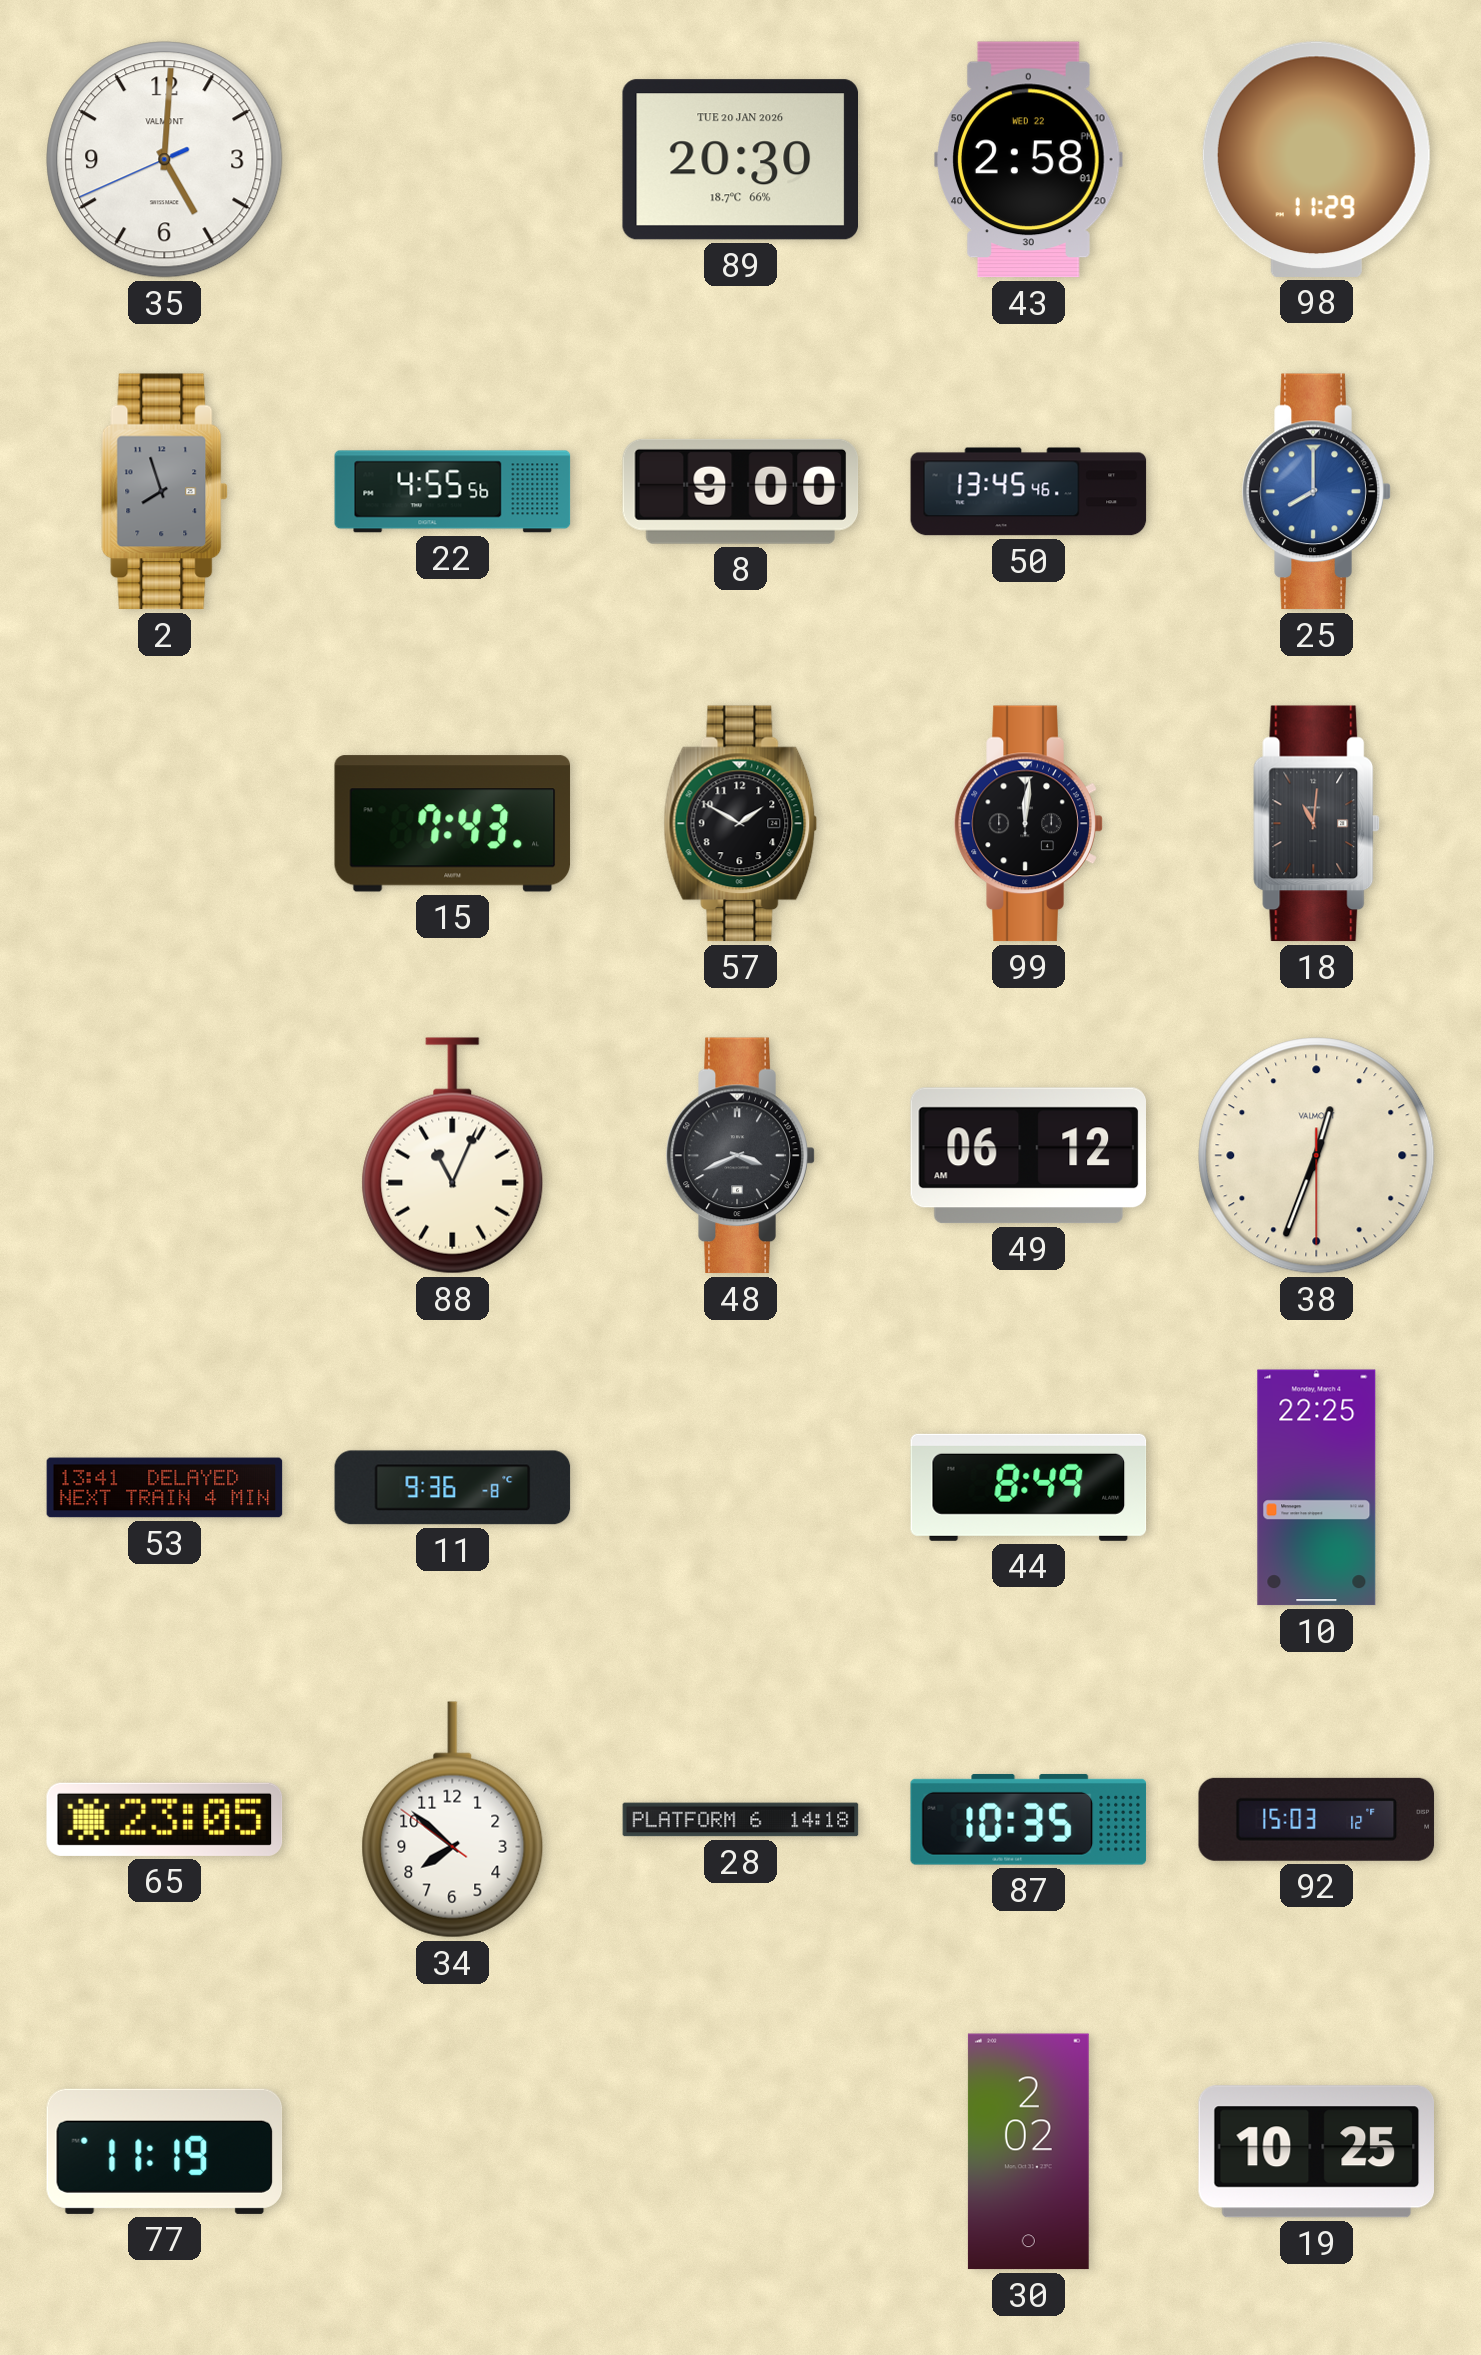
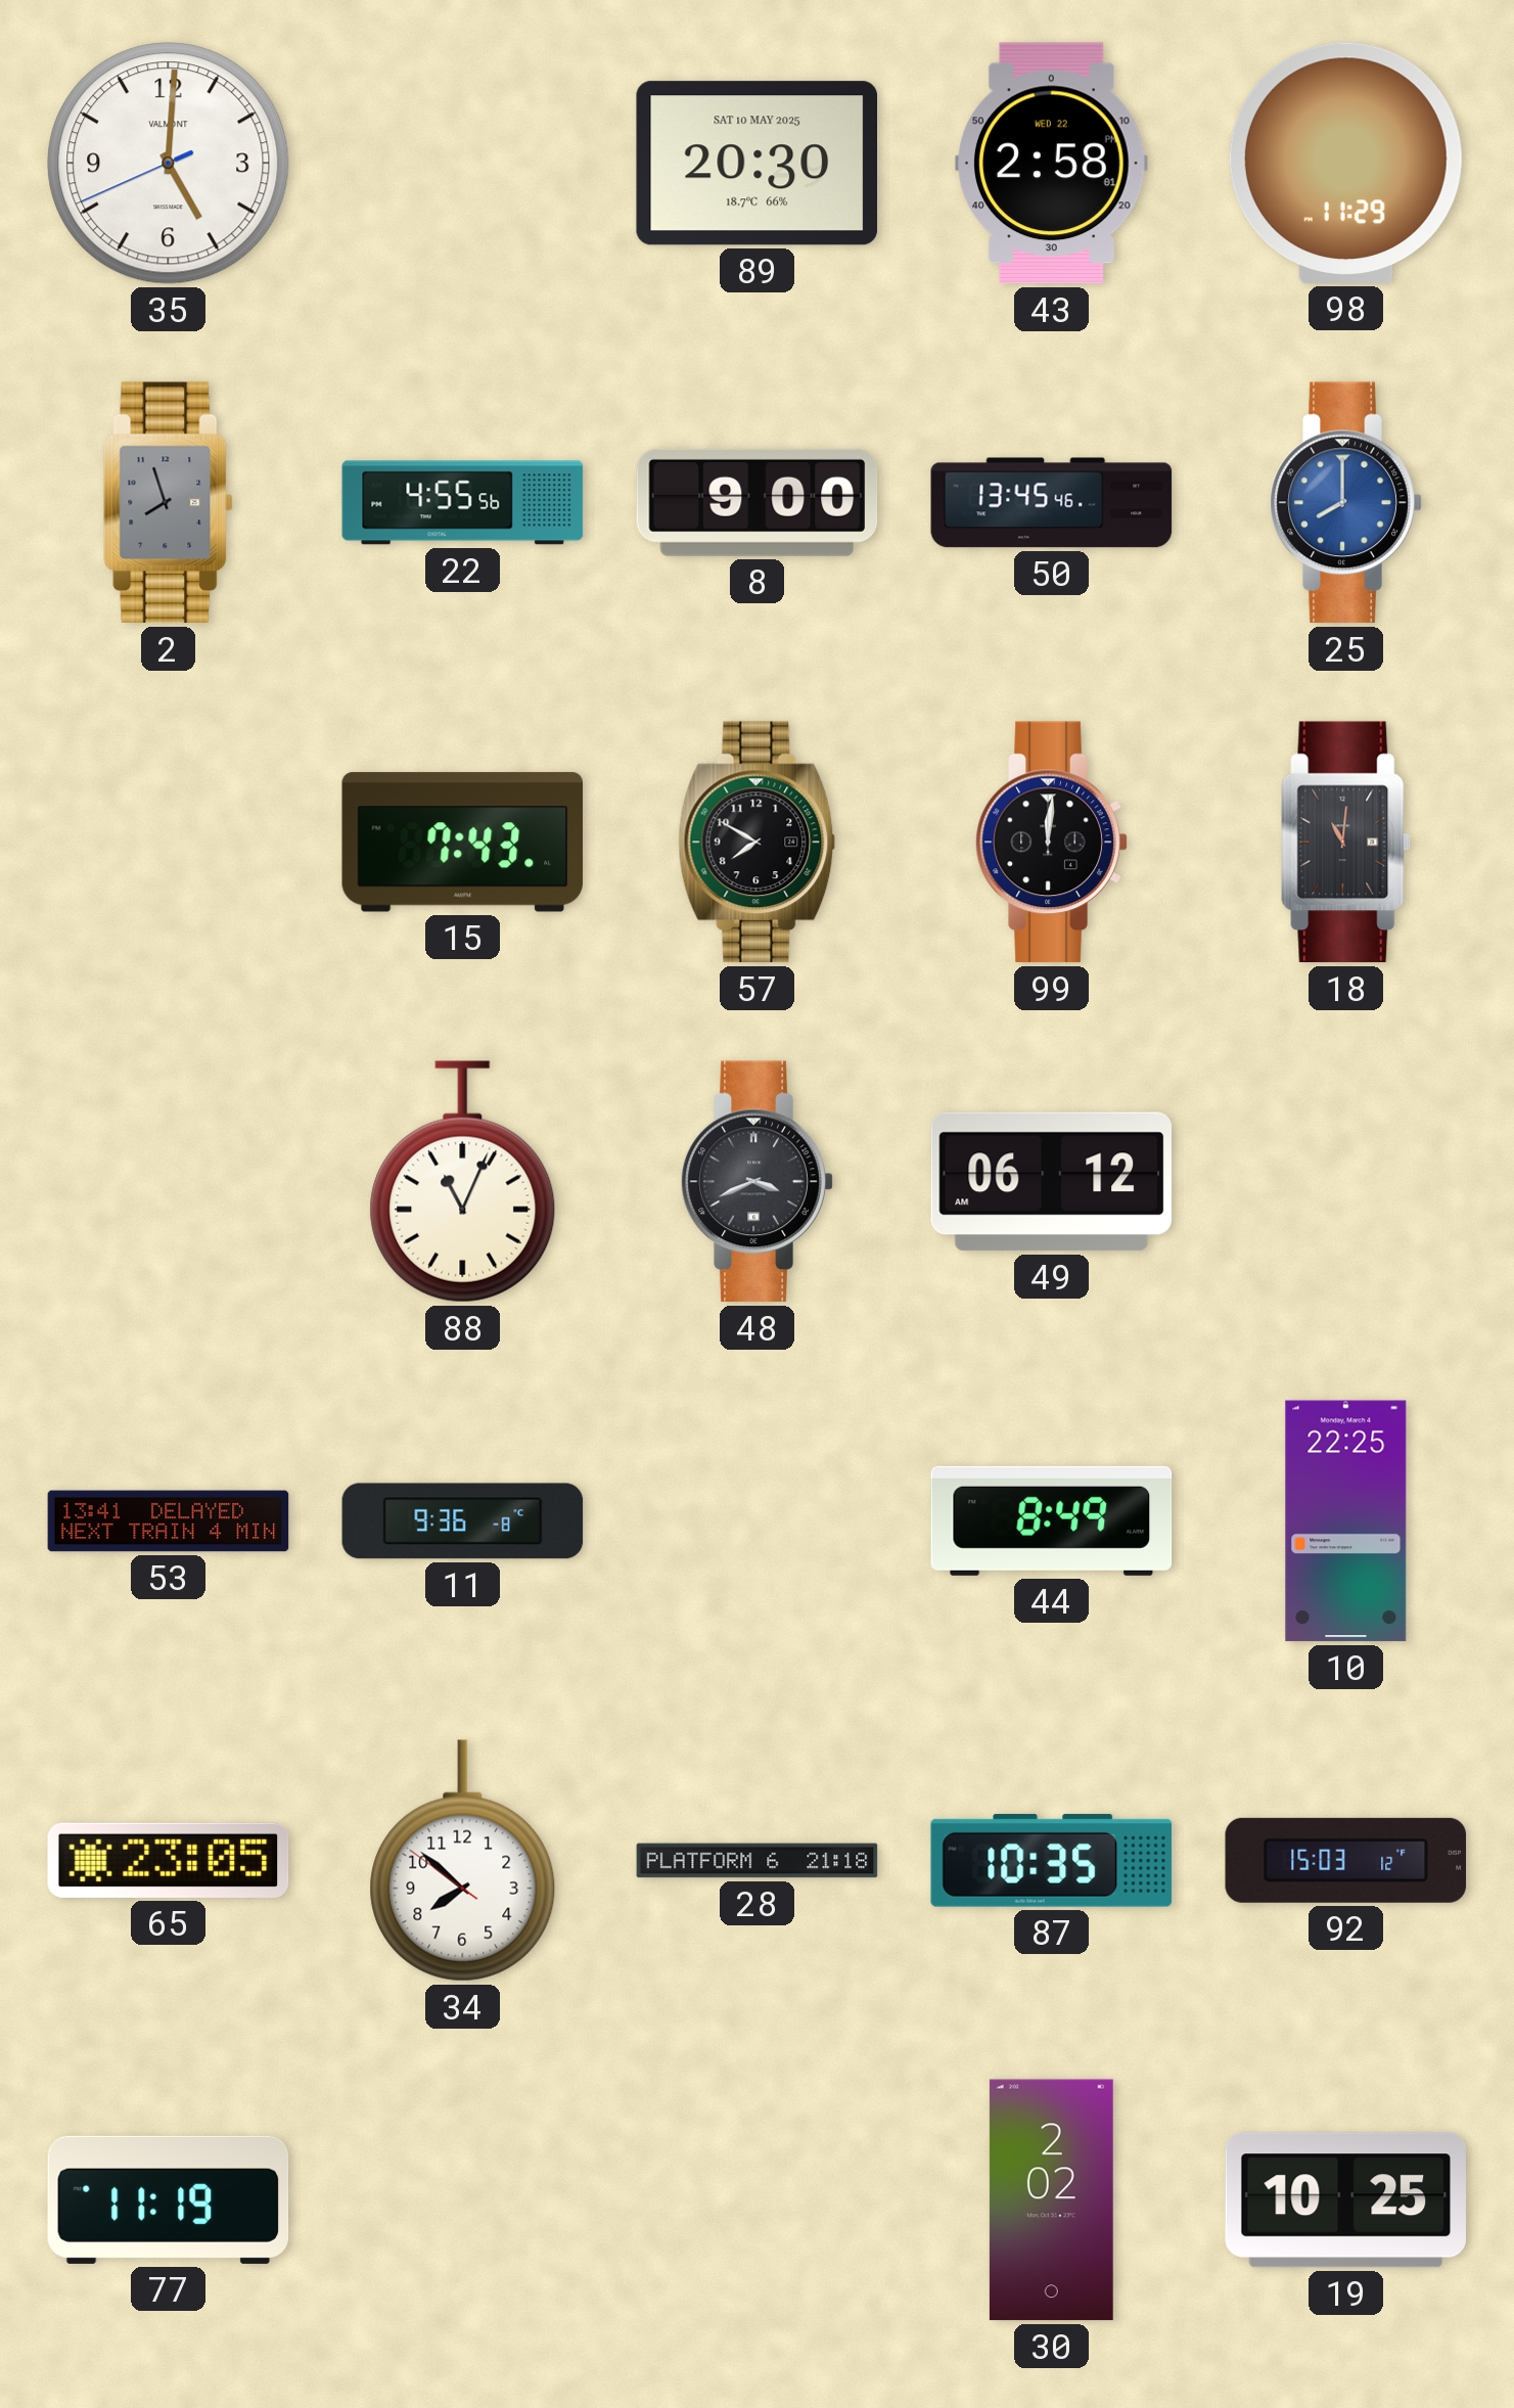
89 date: TUE 20 JAN 2026 -> SAT 10 MAY 2025 (756, 164)
57: 1:50 -> 7:50 (758, 843)
38: 12:33 -> none (1317, 1156)
28: 14:18 -> 21:18 (758, 1861)
